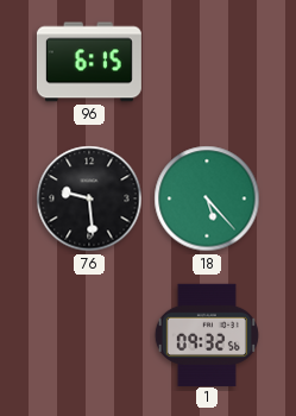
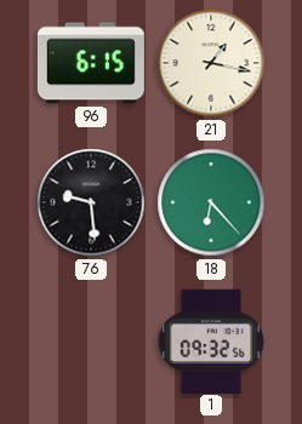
21: none -> 1:17 (211, 63)
18: 5:23 -> 6:23 (211, 202)
